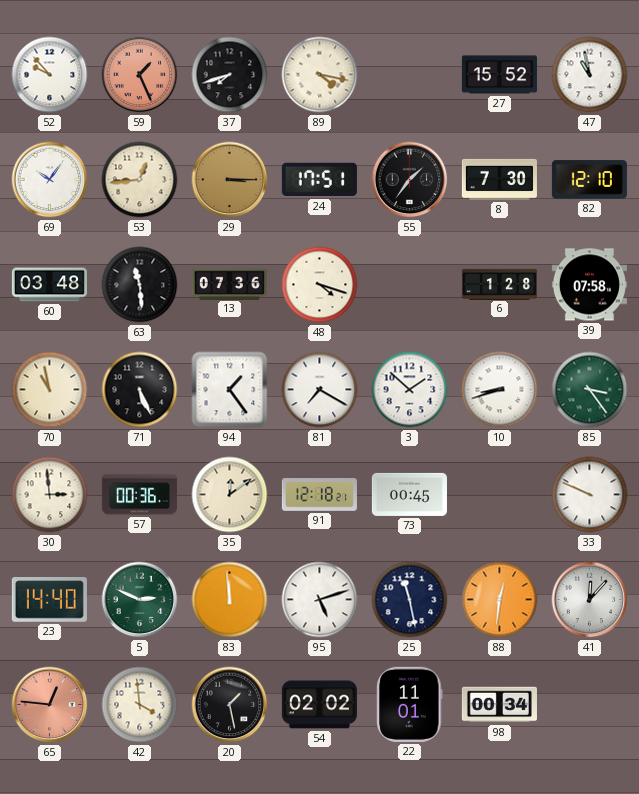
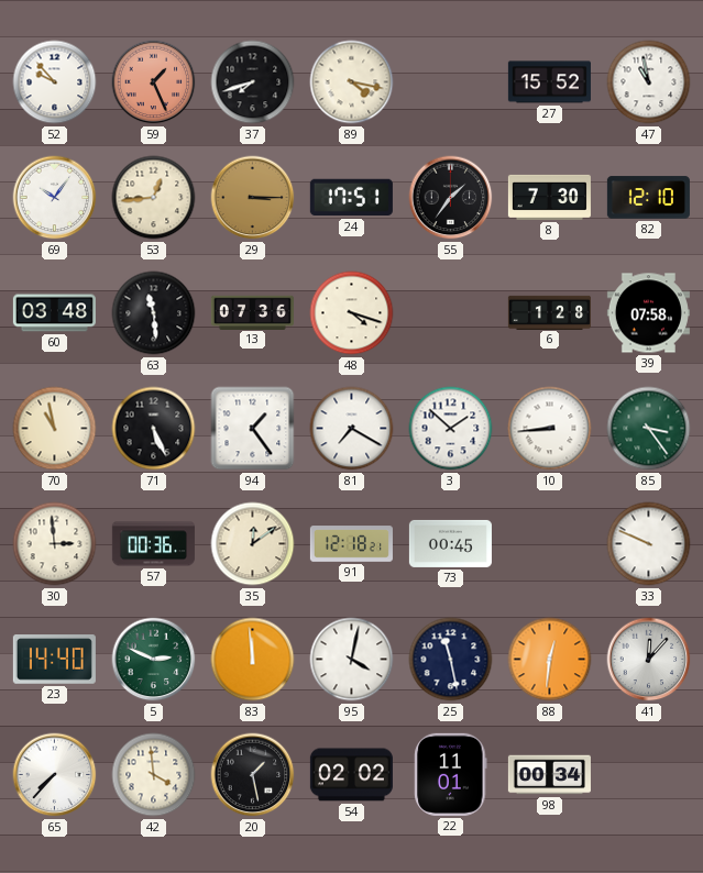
10: 8:42 -> 8:44 (550, 429)
95: 5:12 -> 4:02 (352, 660)
65: 12:46 -> 7:37 (55, 775)
65 dial: salmon -> white (55, 775)
